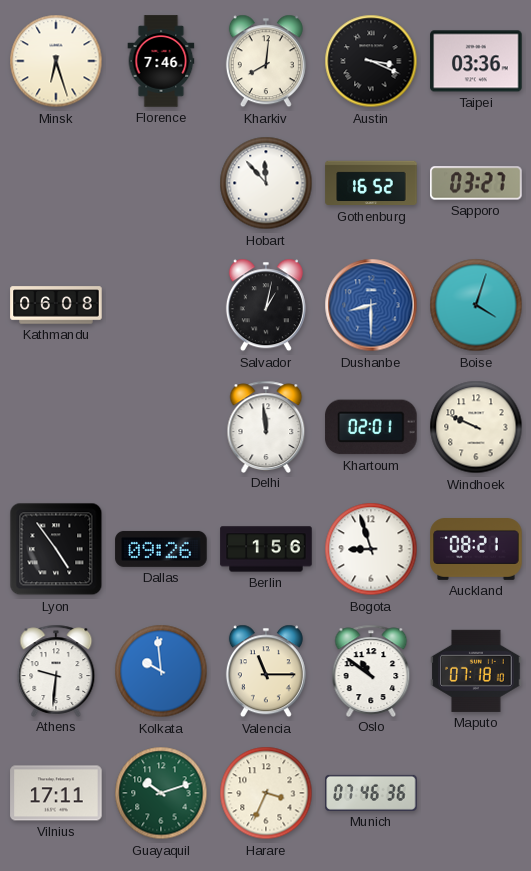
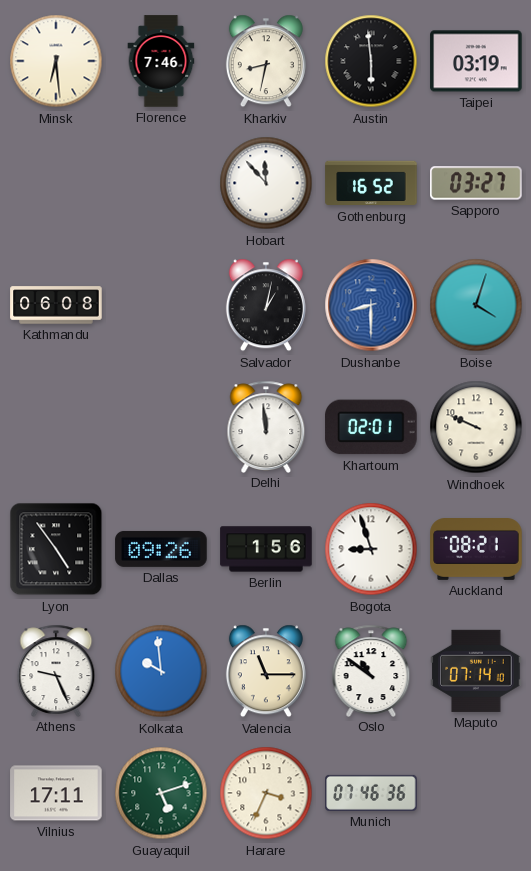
Minsk: 6:27 -> 6:29 (56, 61)
Kharkiv: 8:01 -> 8:32 (266, 61)
Austin: 3:19 -> 5:59 (371, 61)
Taipei: 03:36 -> 03:19 (476, 61)
Athens: 9:31 -> 9:26 (56, 670)
Maputo: 07:18 -> 07:14 (476, 671)
Guayaquil: 10:12 -> 5:12 (161, 793)
